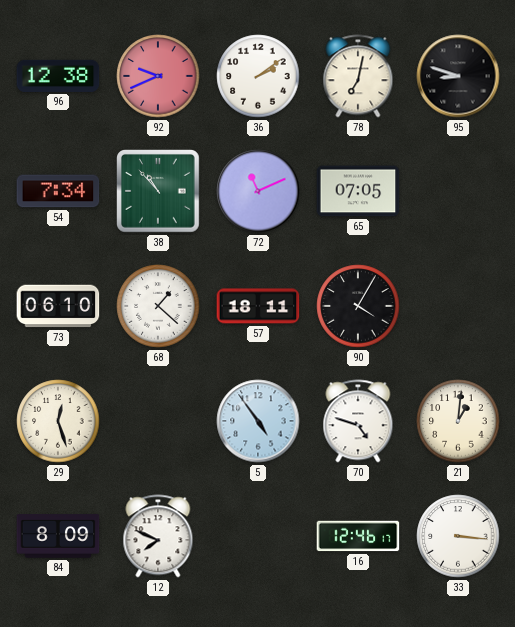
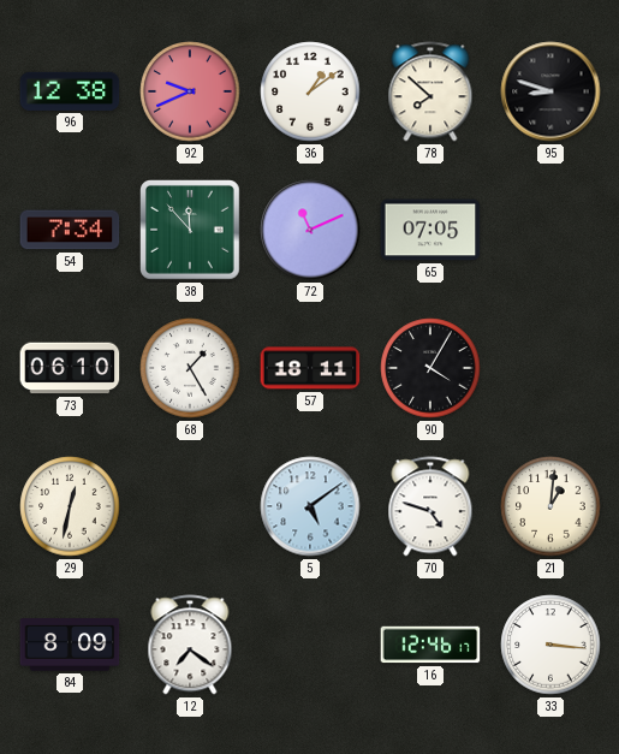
36: 2:09 -> 1:09 (310, 91)
78: 7:02 -> 7:52 (430, 91)
38: 10:53 -> 11:53 (191, 231)
68: 1:22 -> 1:25 (190, 368)
29: 12:27 -> 12:32 (70, 506)
5: 4:54 -> 5:09 (310, 506)
12: 7:49 -> 7:21 (190, 645)
